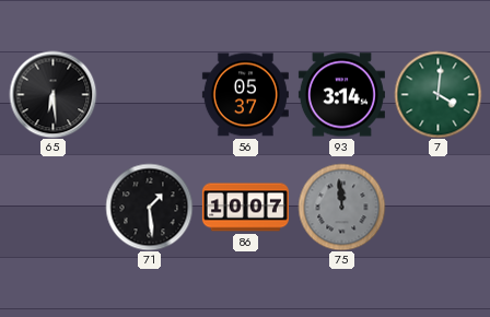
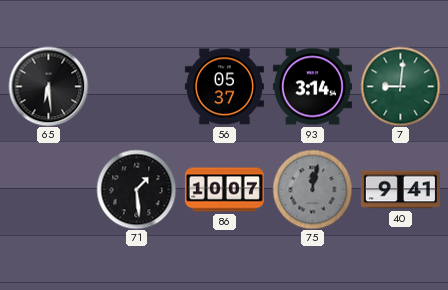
7: 4:01 -> 9:01 (400, 86)
75: 11:59 -> 12:02 (312, 189)
40: none -> 9:41 (400, 190)
